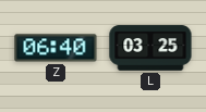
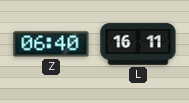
L: 03:25 -> 16:11 (138, 44)
